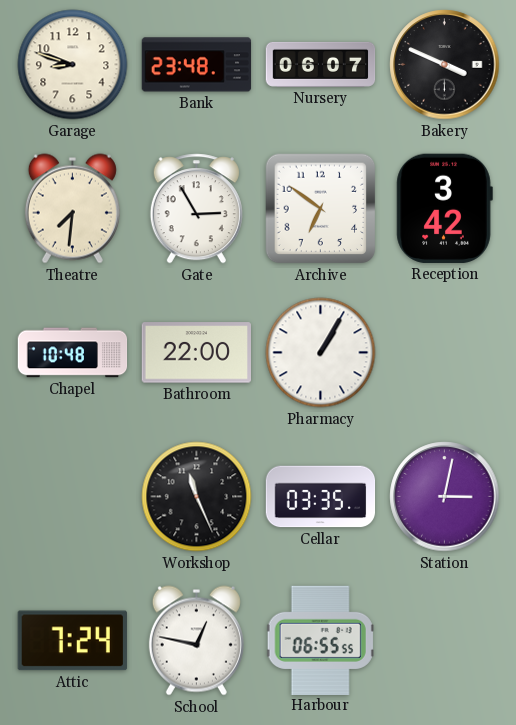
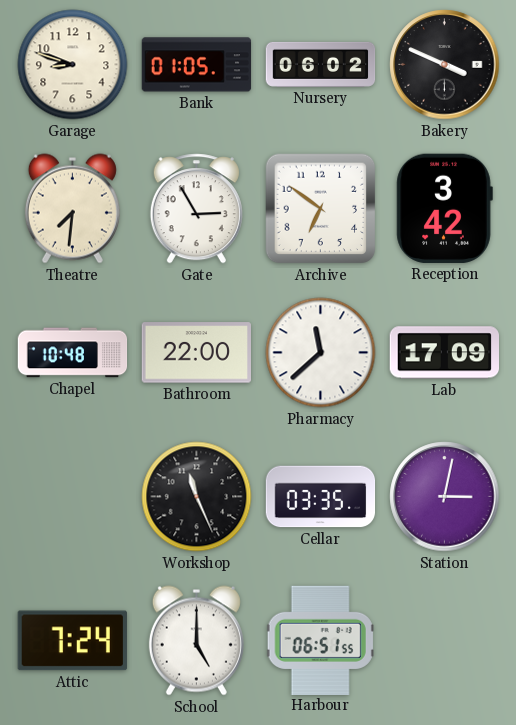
Bank: 23:48 -> 01:05 (197, 65)
Nursery: 06:07 -> 06:02 (321, 64)
Pharmacy: 1:05 -> 11:38 (321, 353)
Lab: none -> 17:09 (444, 353)
School: 12:47 -> 5:00 (196, 641)
Harbour: 06:55 -> 06:51 (320, 640)
